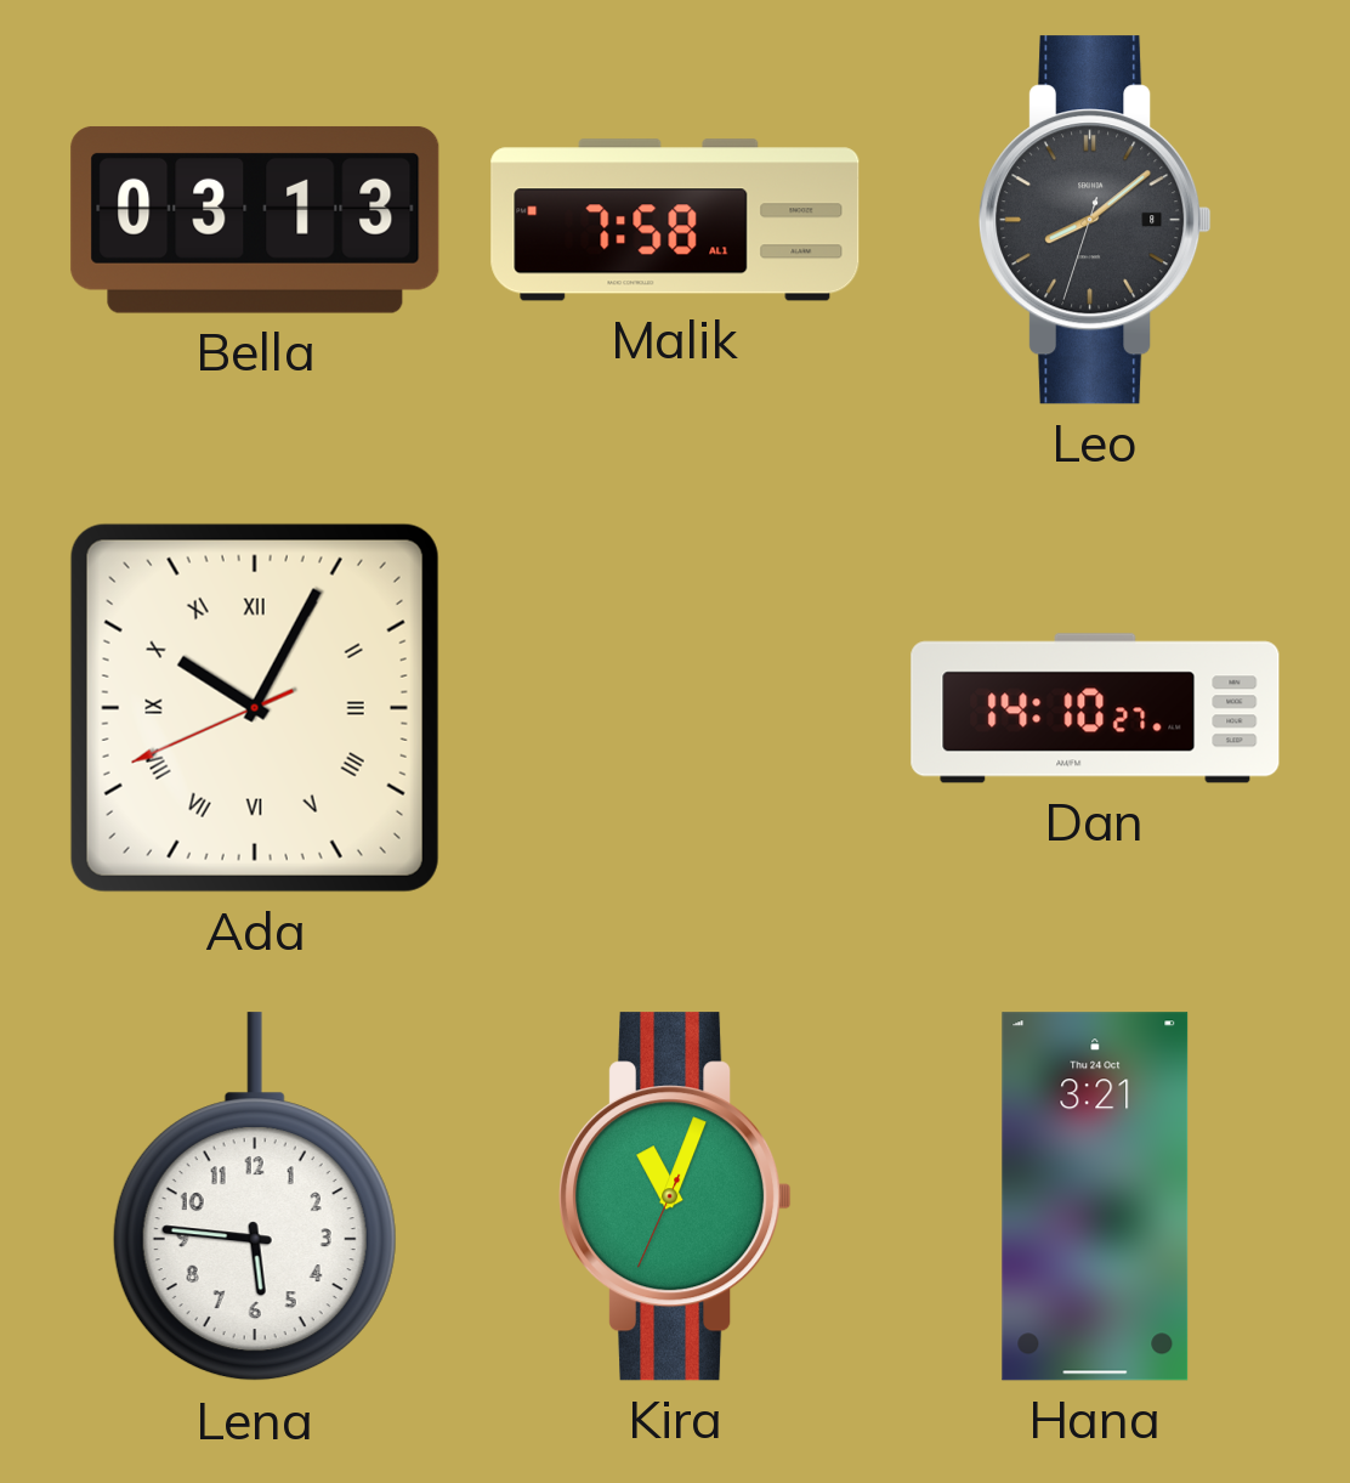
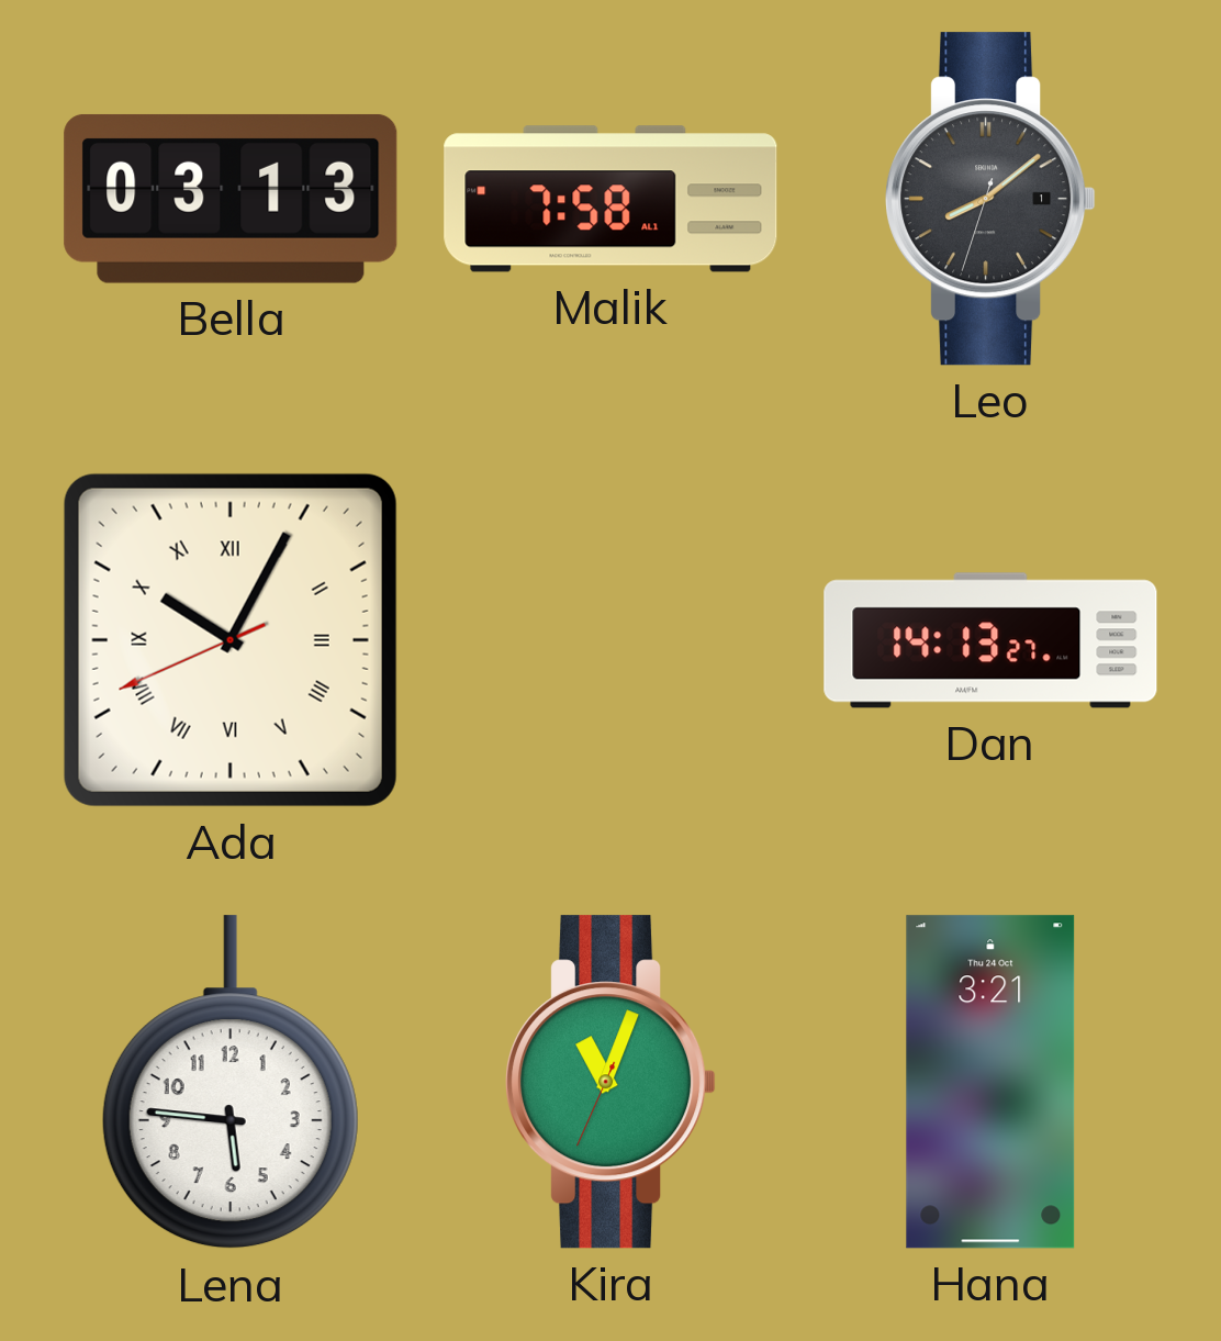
Leo date: 8 -> 1 (990, 199)
Dan: 14:10 -> 14:13 (990, 640)
